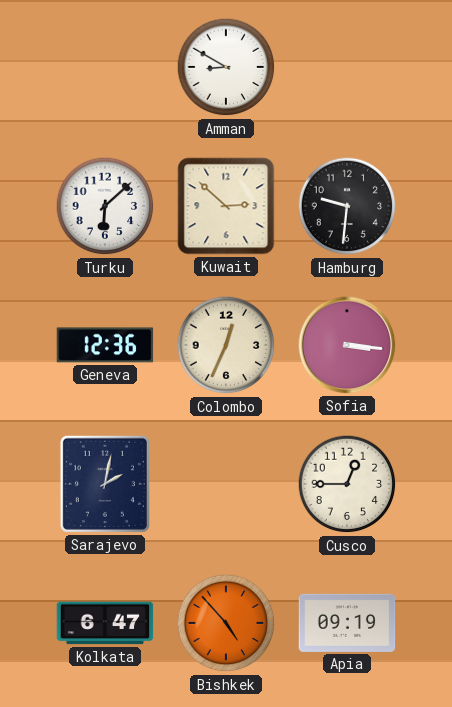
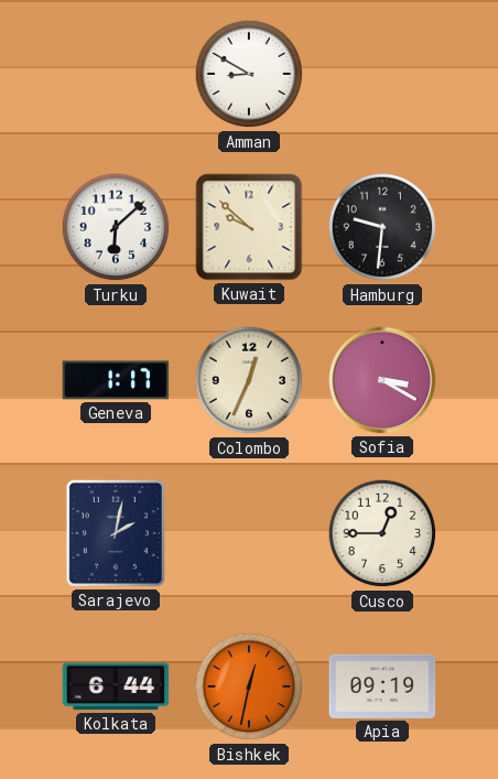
Kuwait: 2:52 -> 9:52 (249, 227)
Geneva: 12:36 -> 1:17 (116, 380)
Sofia: 3:16 -> 3:20 (382, 380)
Kolkata: 6:47 -> 6:44 (116, 686)
Bishkek: 4:53 -> 12:32 (249, 686)
